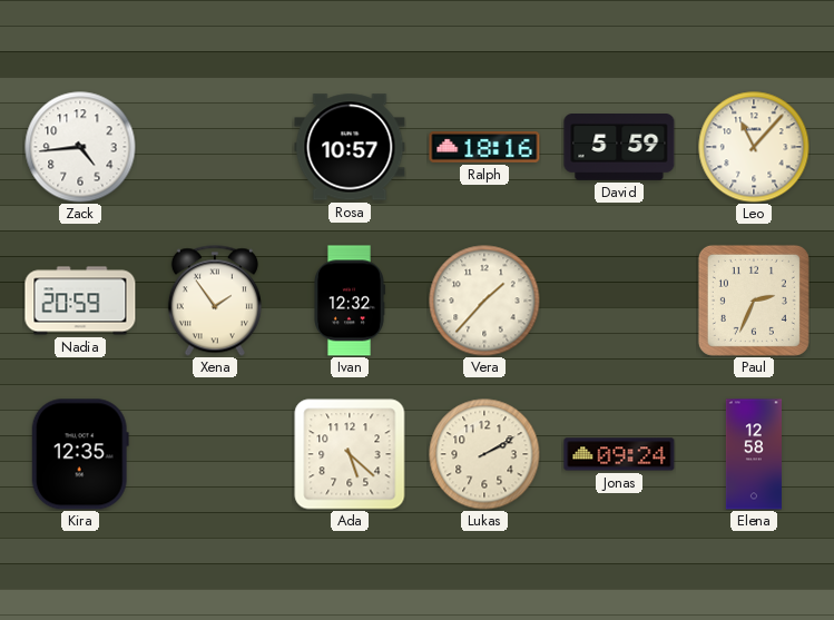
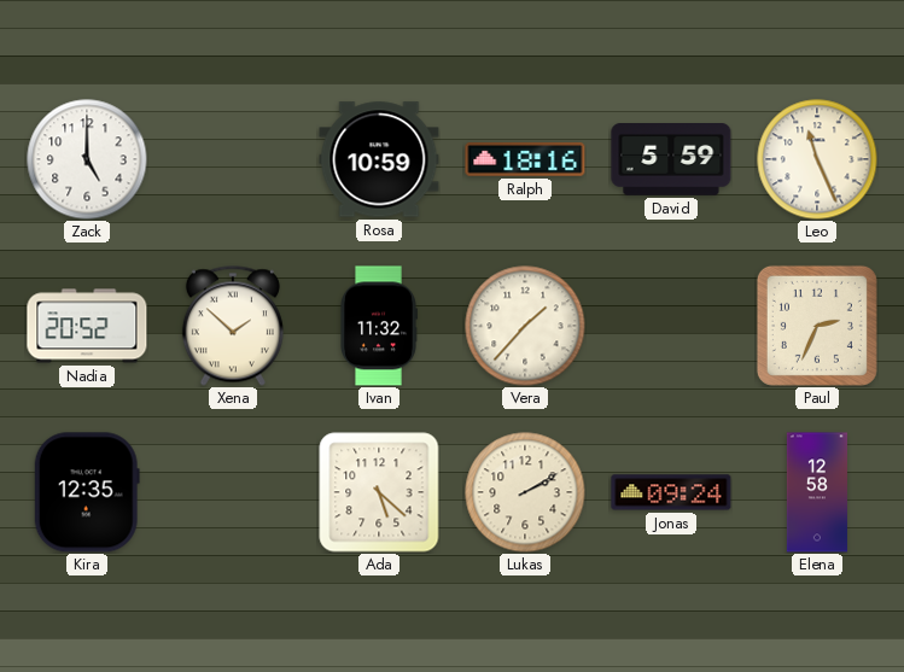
Zack: 4:44 -> 5:00 (87, 159)
Rosa: 10:57 -> 10:59 (379, 159)
Leo: 11:07 -> 11:26 (817, 159)
Nadia: 20:59 -> 20:52 (87, 326)
Xena: 1:54 -> 1:52 (233, 326)
Ivan: 12:32 -> 11:32 (379, 326)
